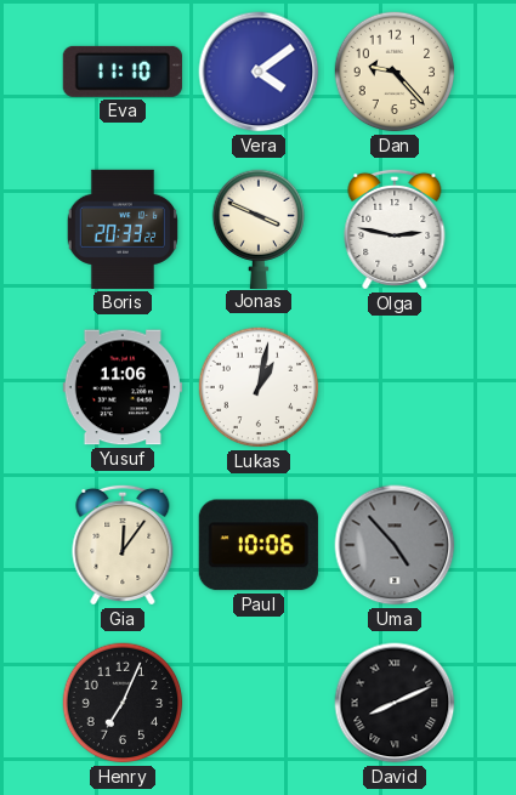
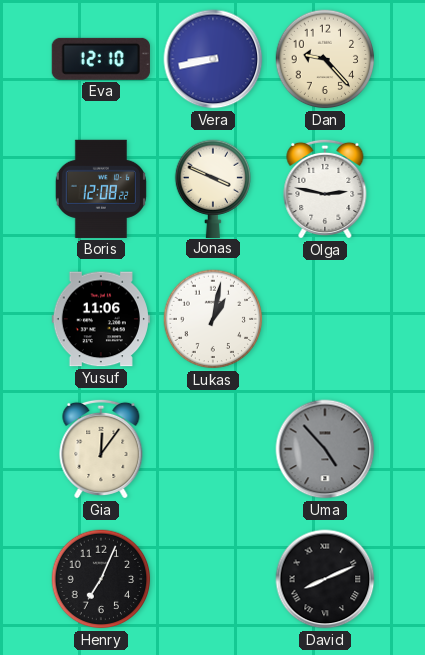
Eva: 11:10 -> 12:10 (101, 59)
Vera: 4:09 -> 8:43 (213, 59)
Boris: 20:33 -> 12:08 (101, 189)
Paul: 10:06 -> none (259, 545)
